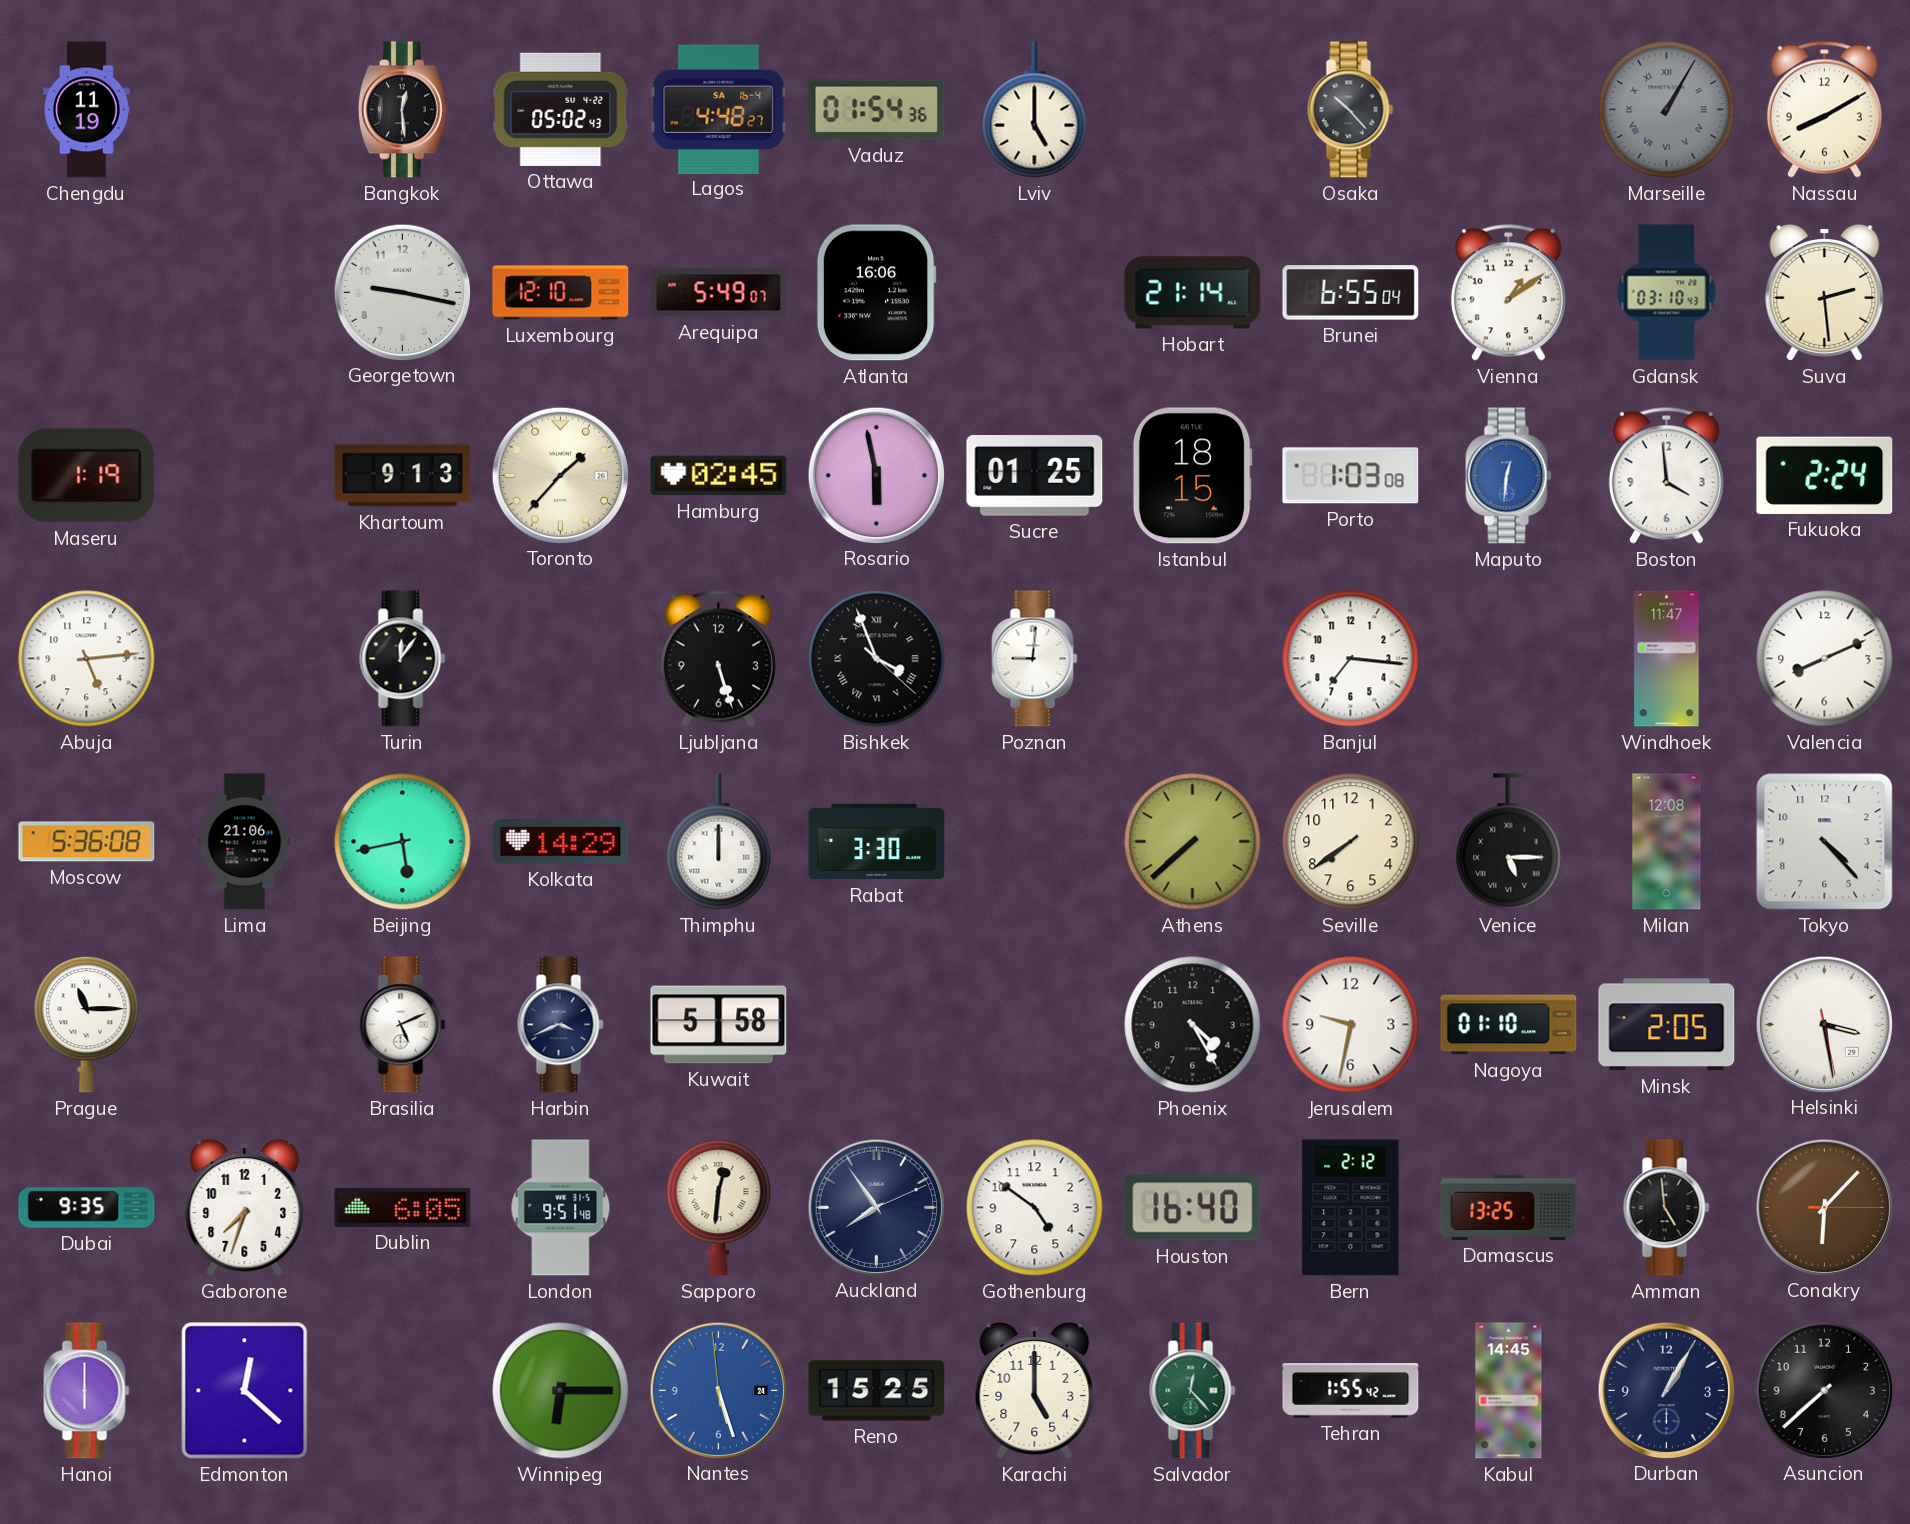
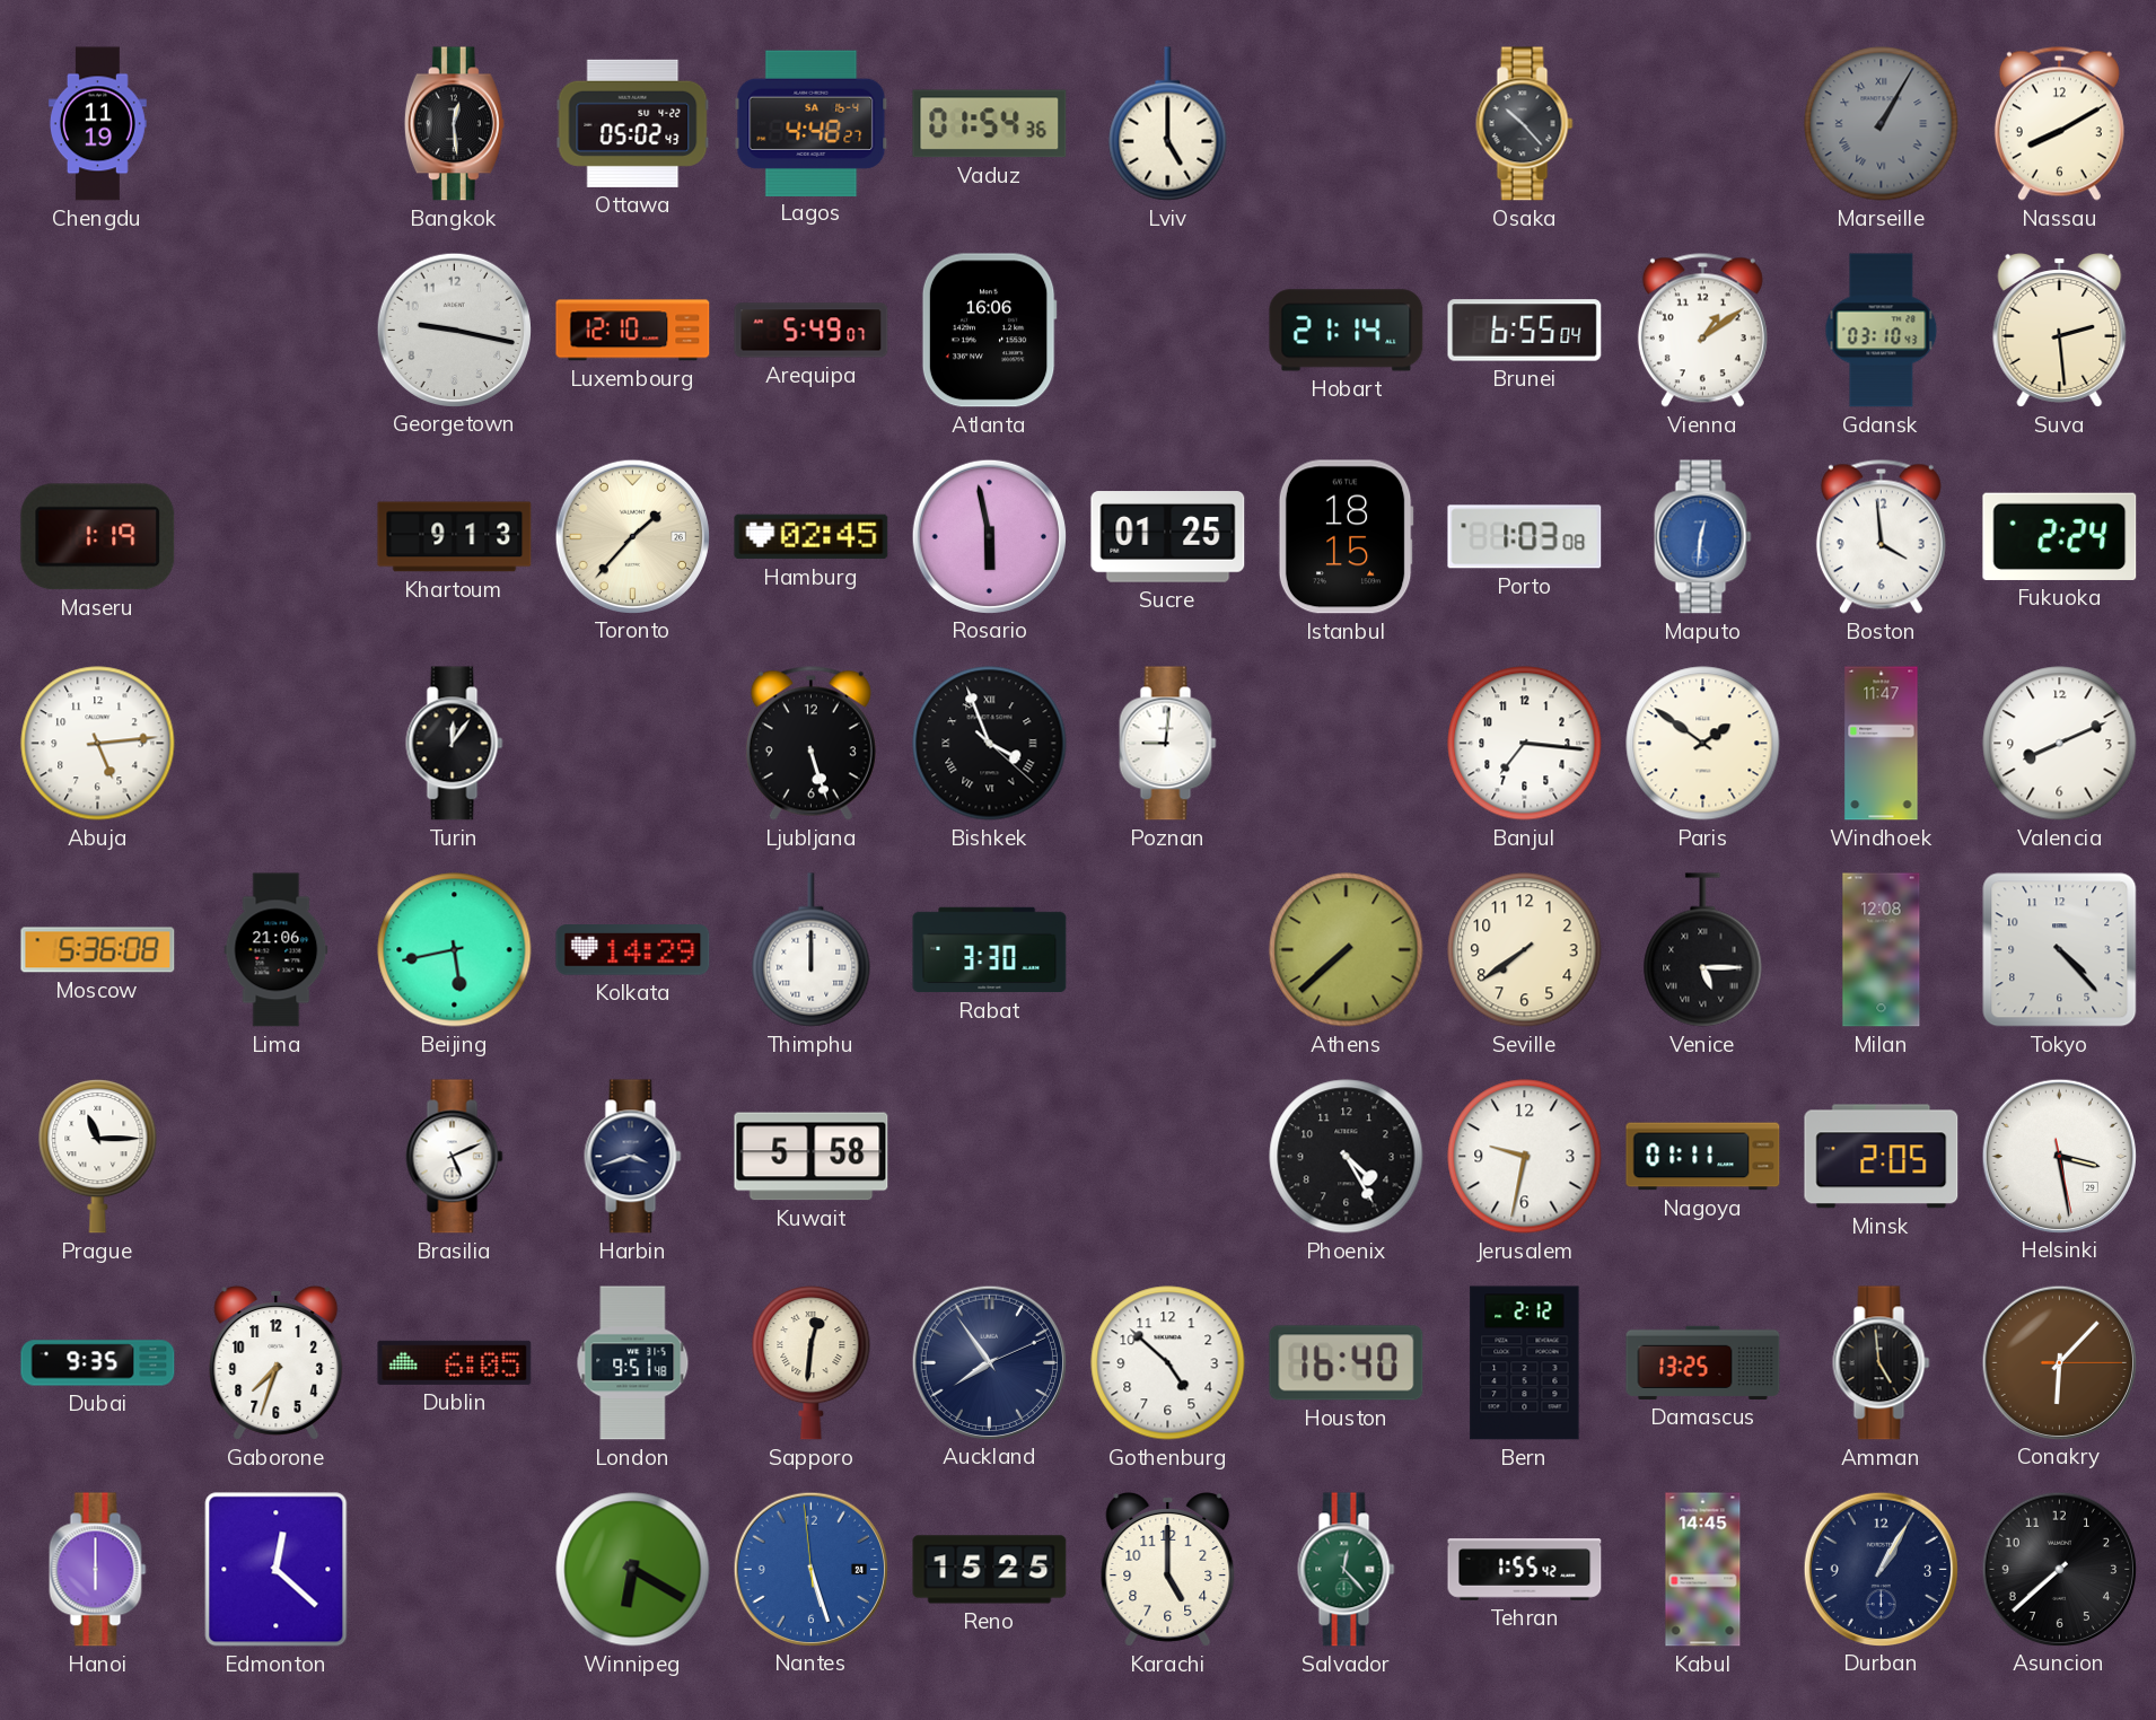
Paris: none -> 1:51 (1703, 744)
Harbin: 3:41 -> 3:42 (633, 1157)
Nagoya: 01:10 -> 01:11 (1703, 1157)
Gothenburg: 4:51 -> 4:52 (1168, 1363)
Winnipeg: 6:15 -> 6:20 (633, 1570)
